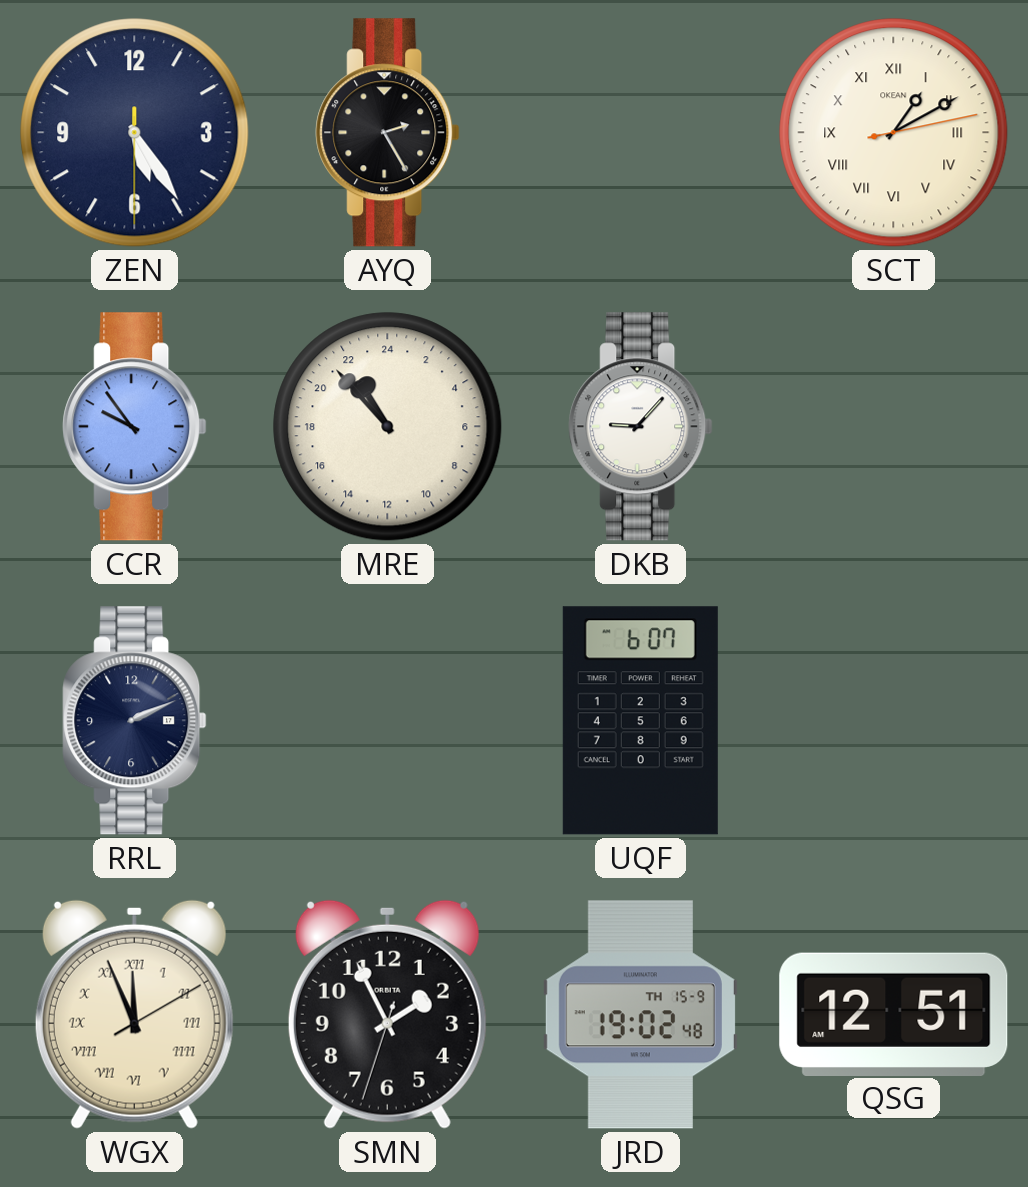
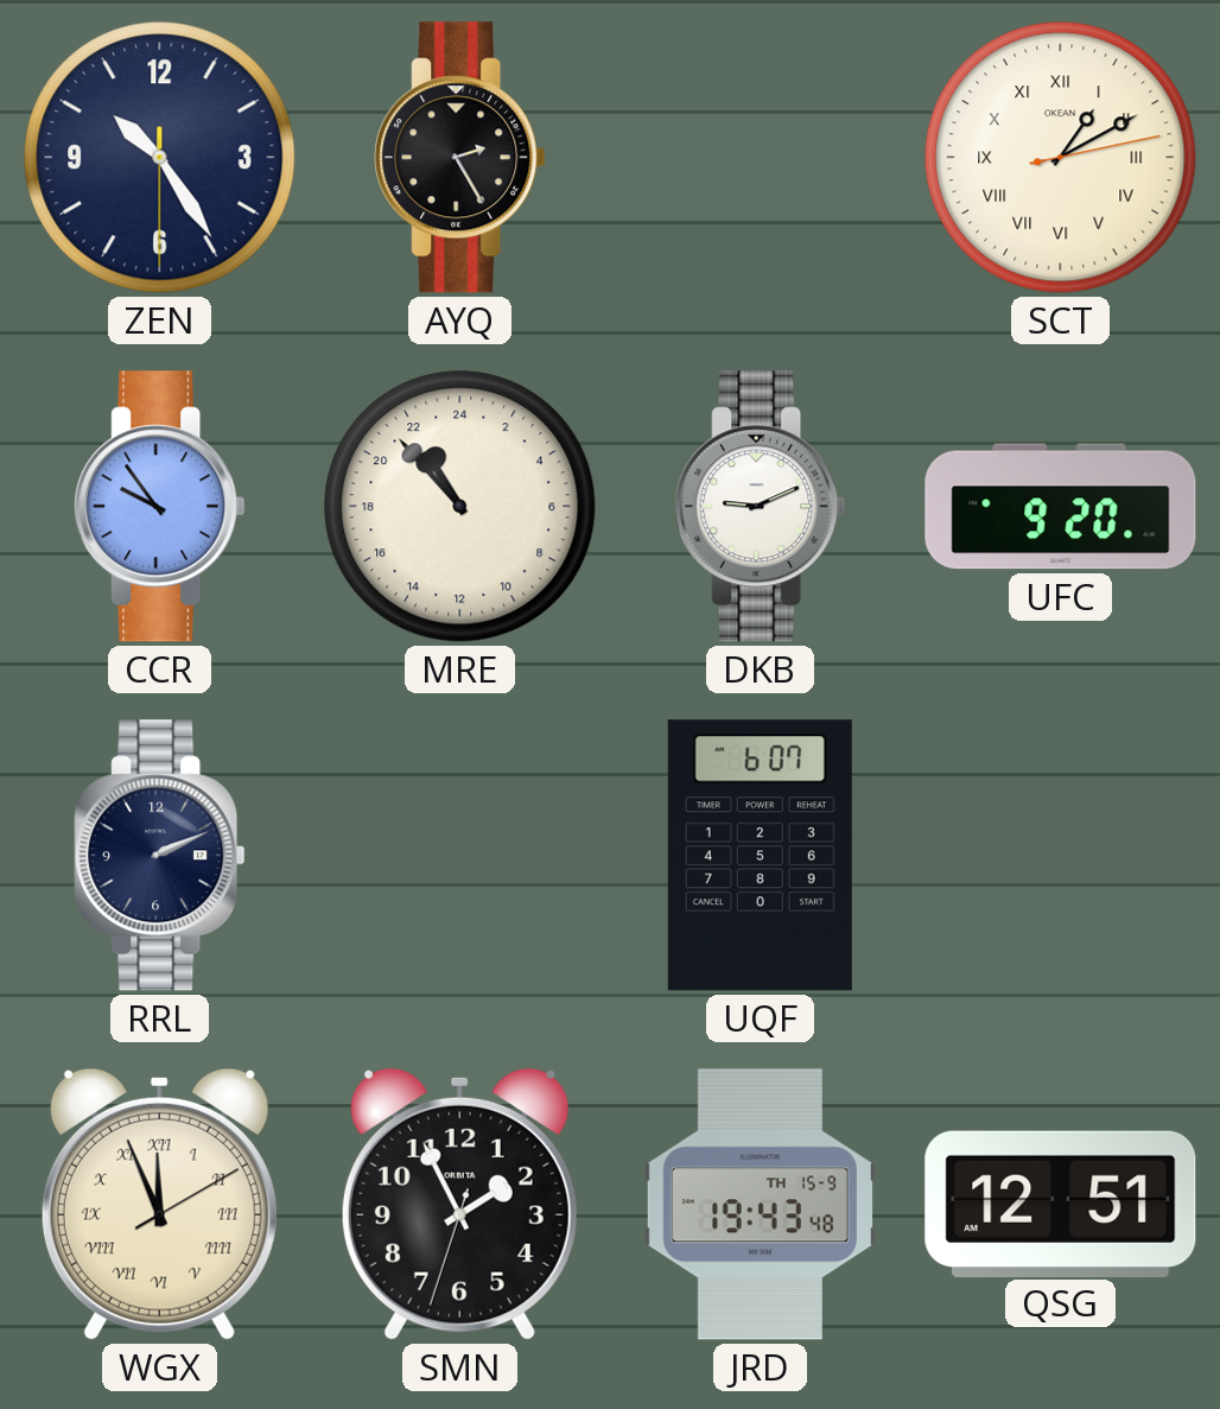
ZEN: 5:24 -> 10:24 (160, 158)
DKB: 9:07 -> 9:11 (761, 507)
UFC: none -> 9:20 (1061, 507)
JRD: 19:02 -> 19:43 (760, 1205)
